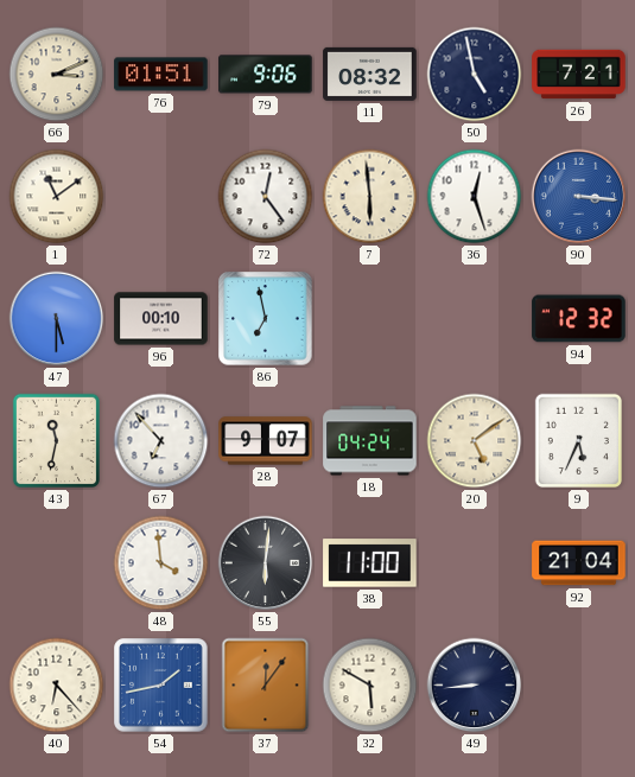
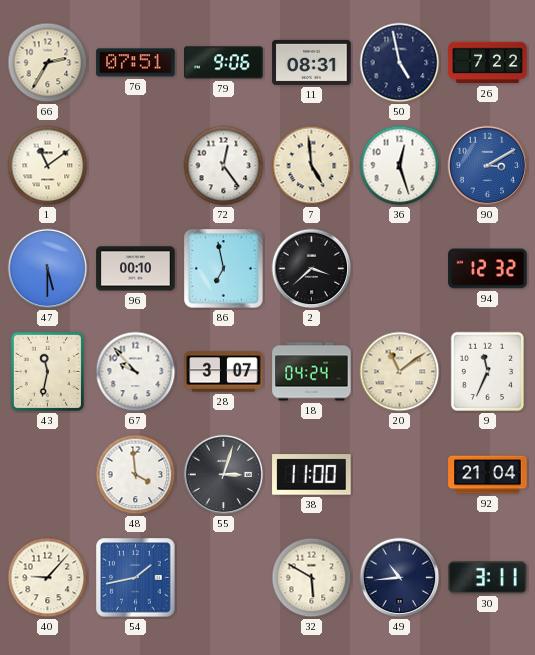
66: 3:11 -> 2:35 (48, 63)
76: 01:51 -> 07:51 (136, 63)
11: 08:32 -> 08:31 (312, 62)
26: 7:21 -> 7:22 (488, 63)
7: 5:59 -> 4:59 (312, 166)
90: 3:16 -> 3:10 (488, 166)
2: none -> 3:38 (312, 269)
67: 6:53 -> 9:53 (136, 372)
28: 9:07 -> 3:07 (224, 372)
20: 5:09 -> 11:09 (400, 372)
9: 5:34 -> 11:34 (487, 372)
55: 6:01 -> 3:03 (224, 475)
40: 6:23 -> 9:07 (48, 578)
37: 12:06 -> none (266, 686)
49: 8:44 -> 10:44 (400, 578)
30: none -> 3:11 (488, 578)
